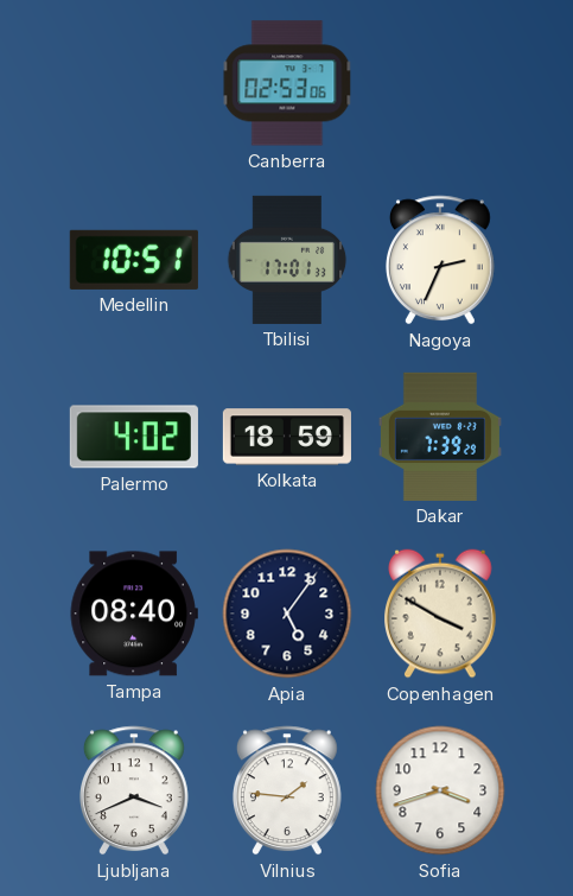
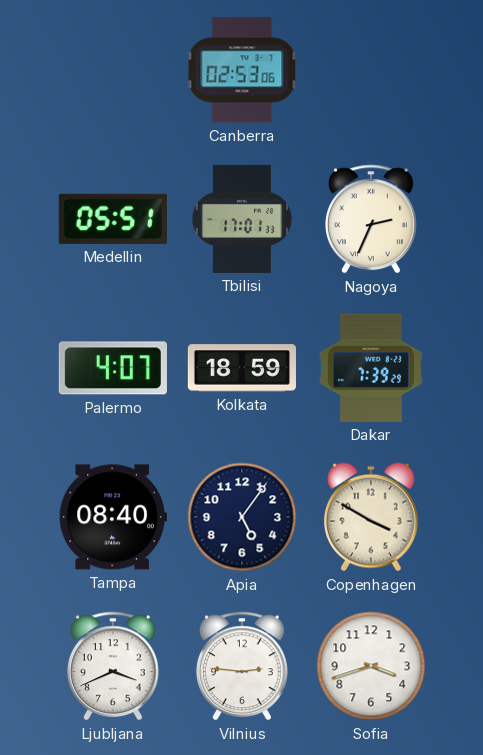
Medellin: 10:51 -> 05:51 (113, 219)
Palermo: 4:02 -> 4:07 (113, 368)
Vilnius: 1:46 -> 2:46 (242, 666)
